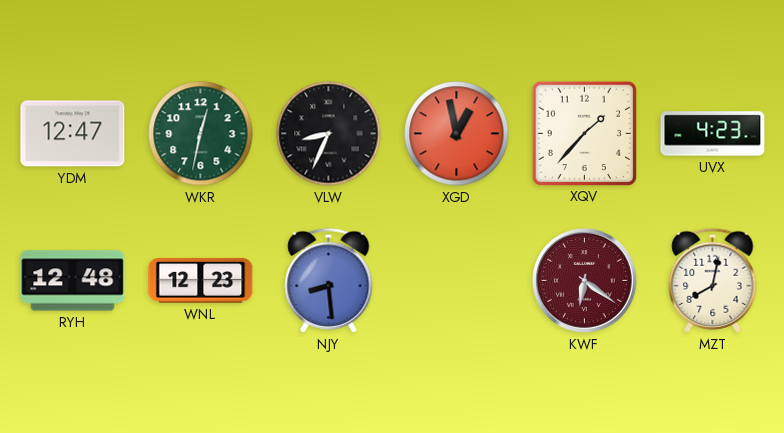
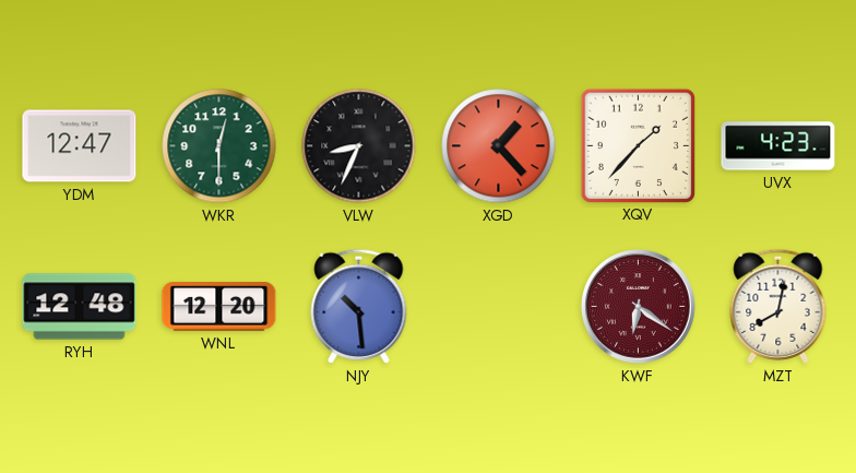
WKR: 12:32 -> 12:30 (219, 146)
XGD: 12:58 -> 1:23 (499, 146)
WNL: 12:23 -> 12:20 (219, 307)
NJY: 8:29 -> 10:29 (359, 306)
